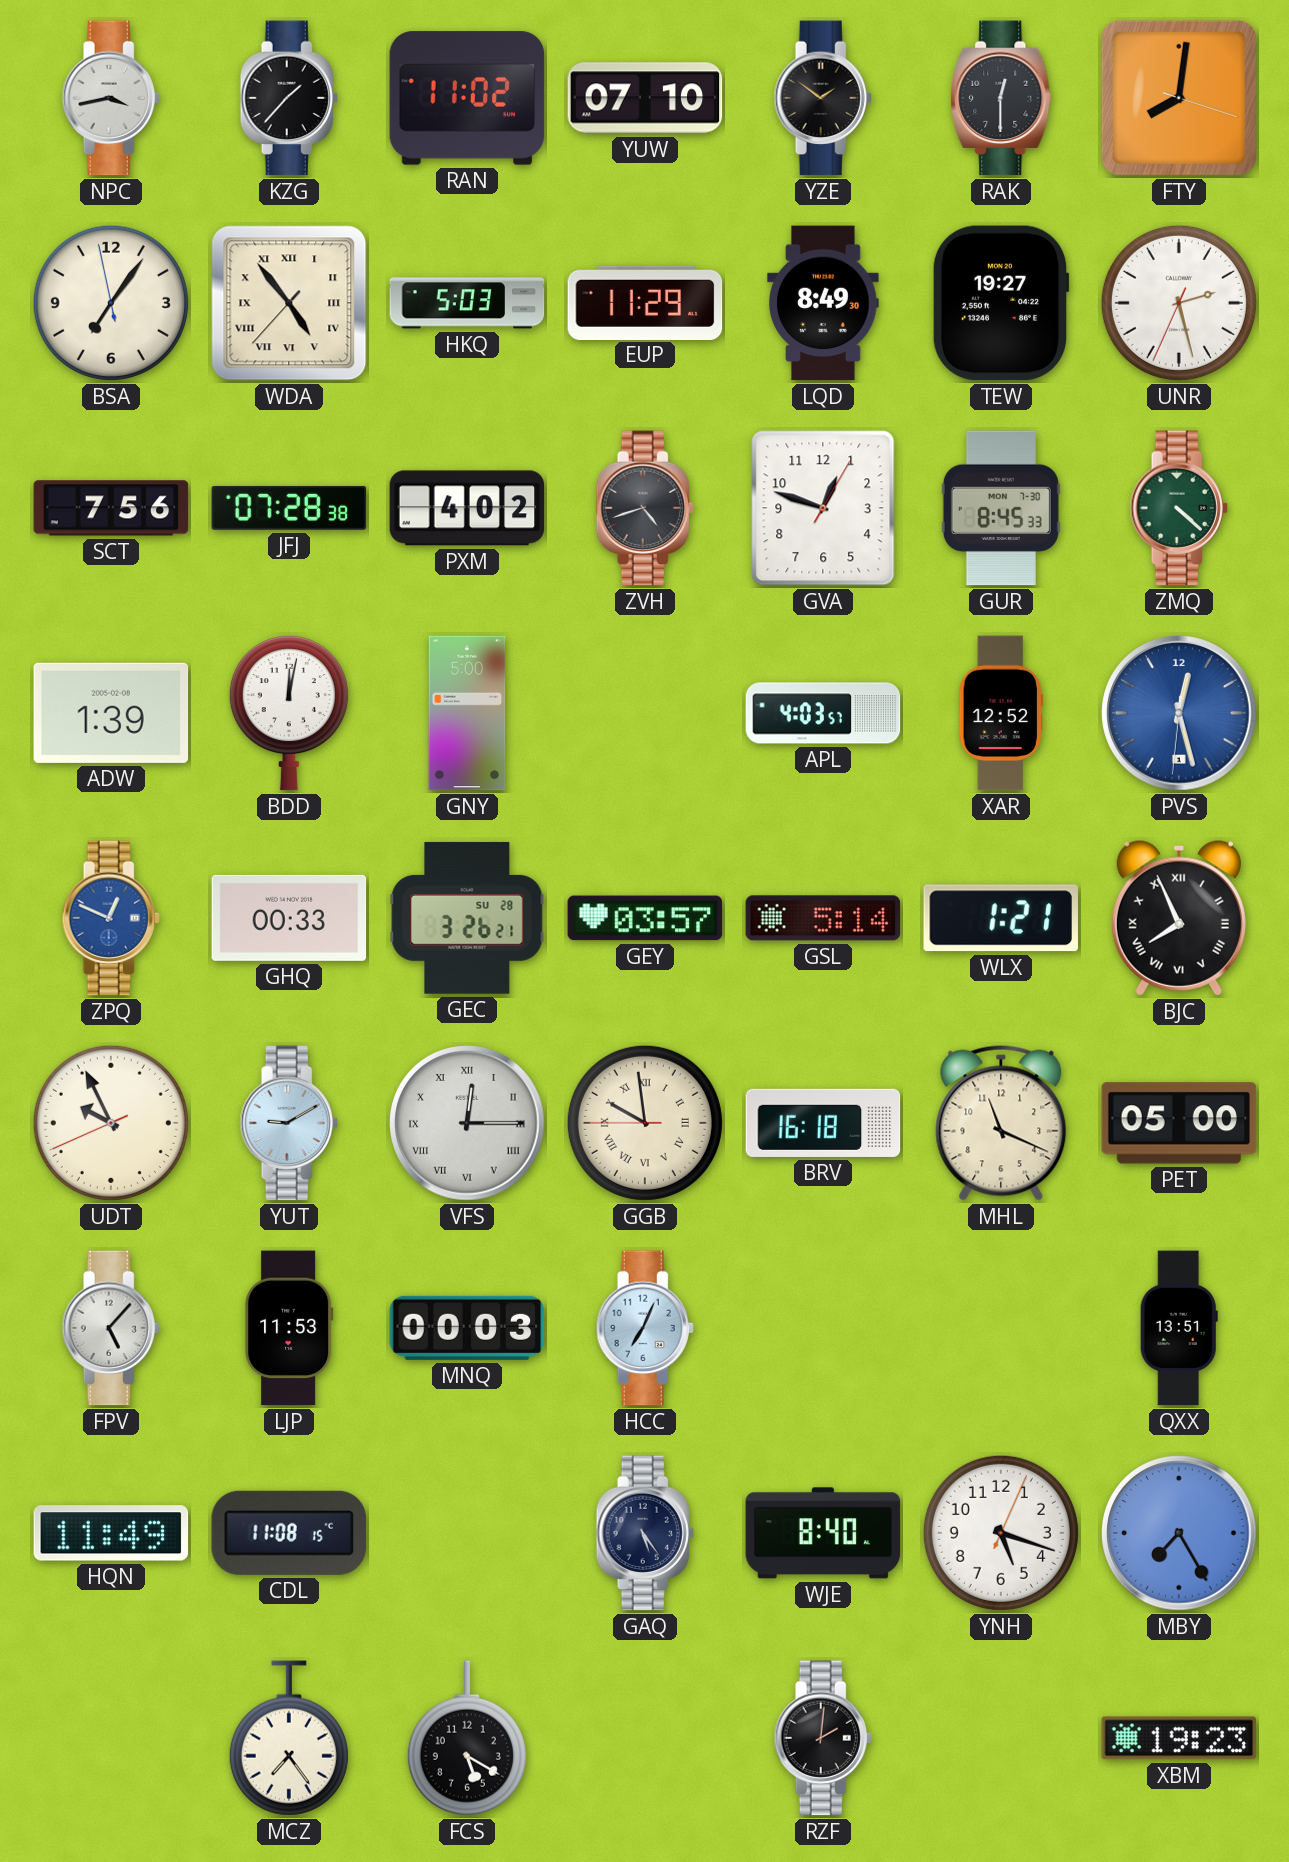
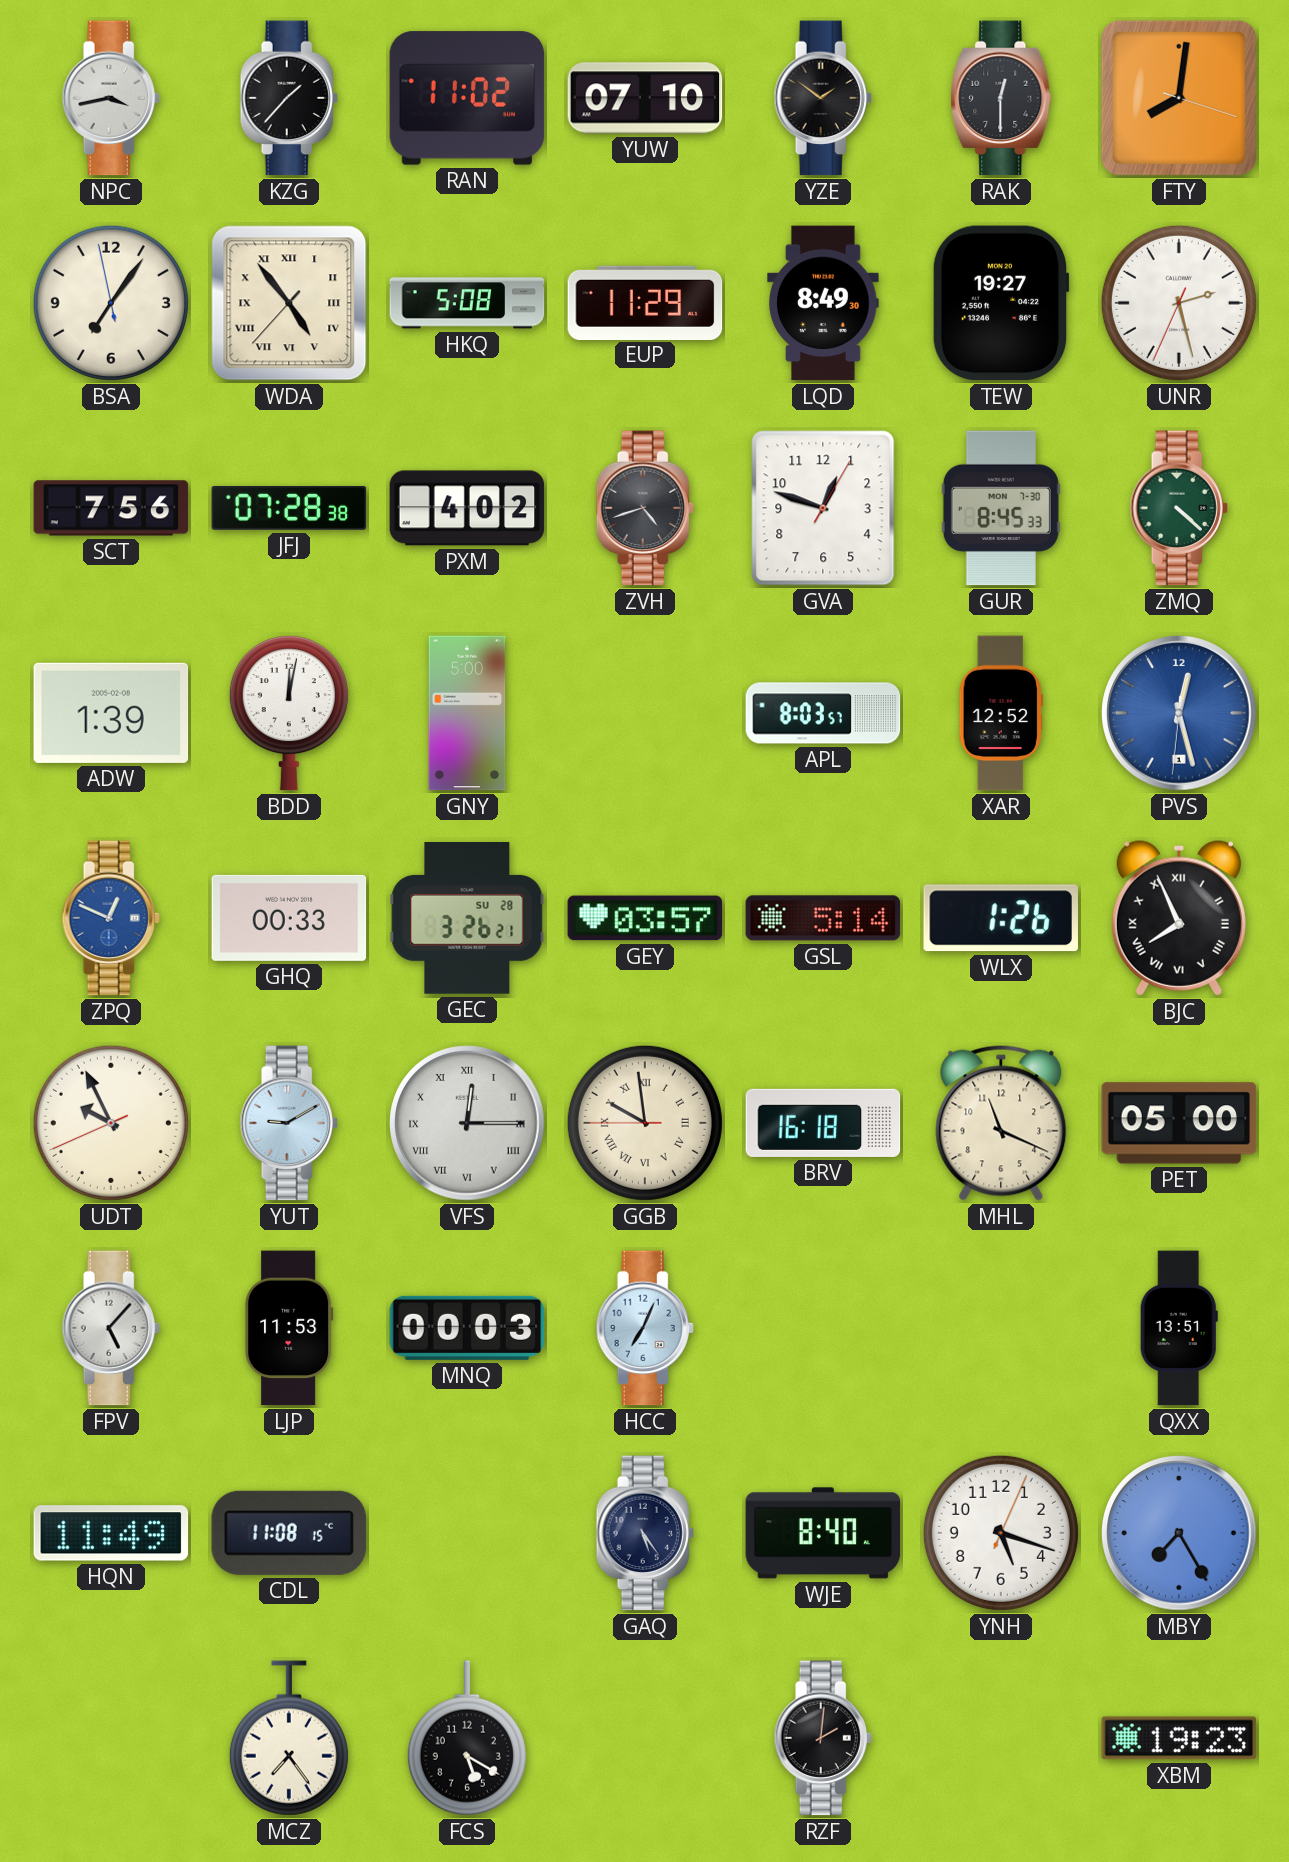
HKQ: 5:03 -> 5:08 (467, 303)
APL: 4:03 -> 8:03 (823, 713)
WLX: 1:21 -> 1:26 (1001, 918)
